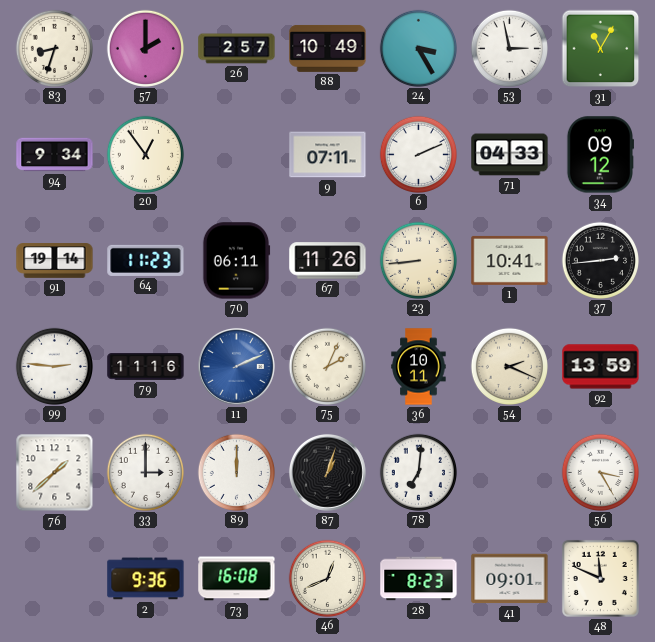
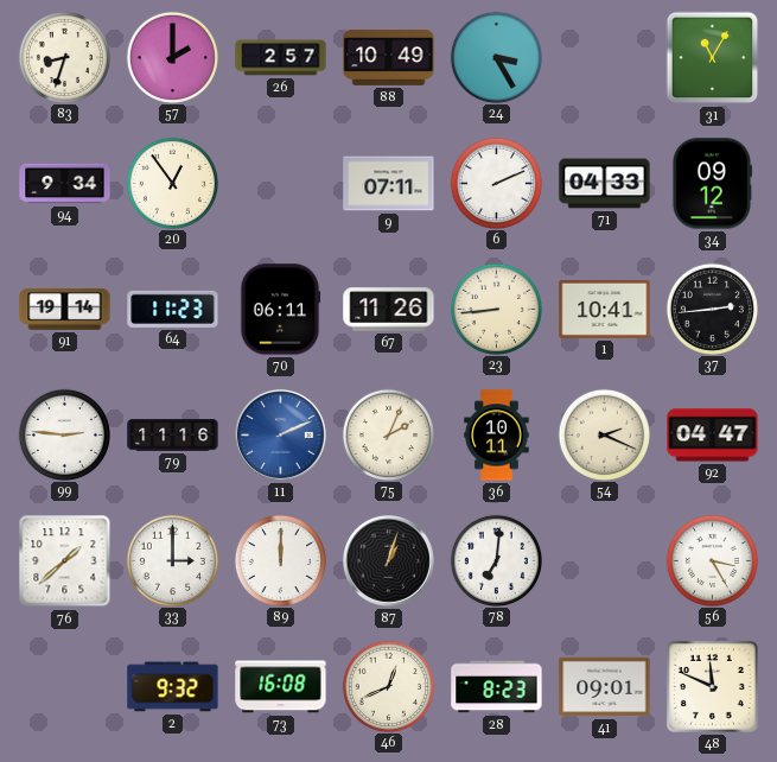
53: 2:58 -> none (509, 48)
92: 13:59 -> 04:47 (713, 436)
2: 9:36 -> 9:32 (173, 687)
